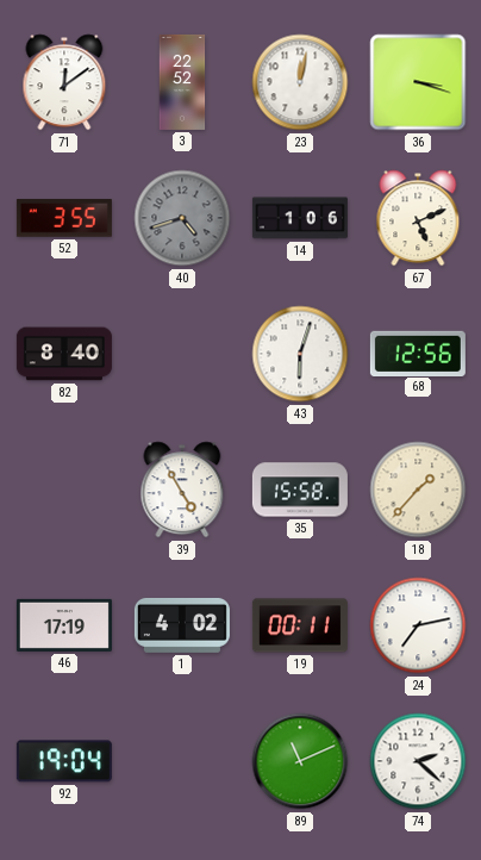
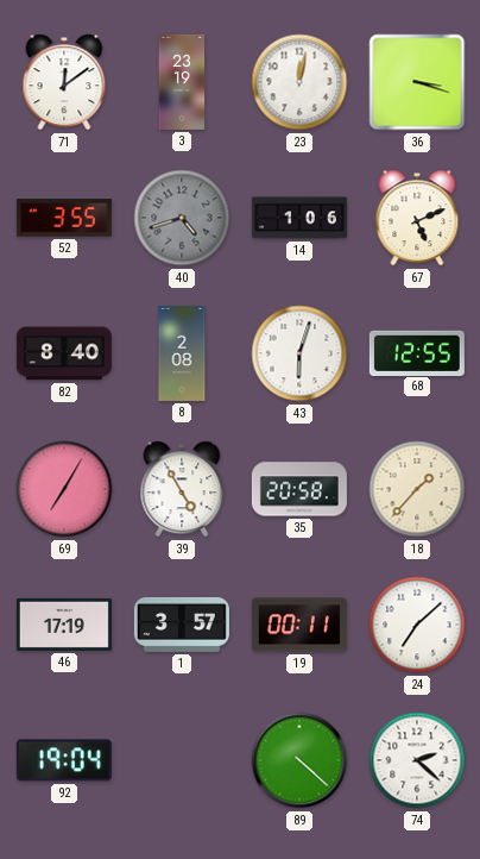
3: 22:52 -> 23:19 (182, 82)
8: none -> 2:08 (182, 353)
68: 12:56 -> 12:55 (417, 352)
69: none -> 7:05 (64, 489)
35: 15:58 -> 20:58 (299, 489)
1: 4:02 -> 3:57 (182, 625)
24: 7:13 -> 7:08 (417, 625)
89: 11:11 -> 4:22 (299, 760)
